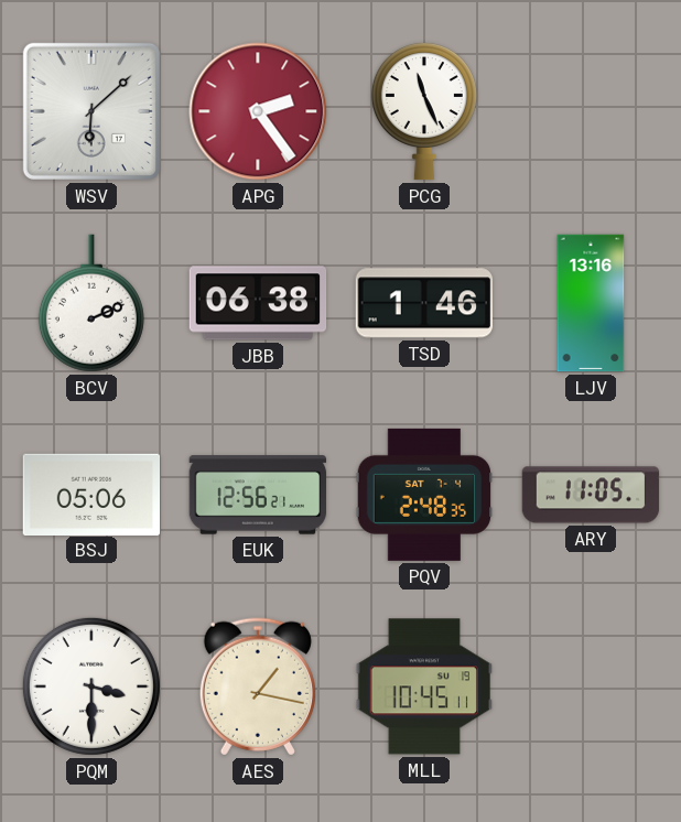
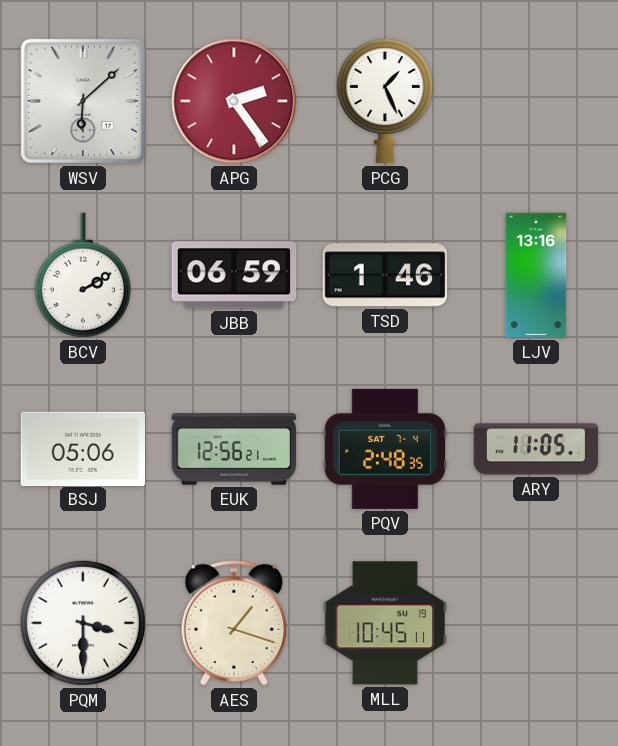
PCG: 11:26 -> 1:26 (385, 101)
BCV: 2:11 -> 2:10 (83, 275)
JBB: 06:38 -> 06:59 (234, 275)
AES: 1:17 -> 1:18 (234, 623)
